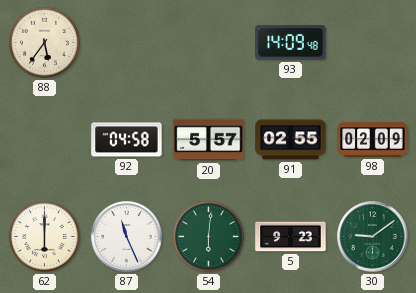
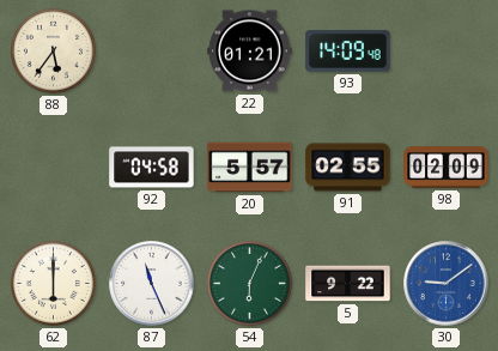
22: none -> 01:21 (250, 52)
54: 6:01 -> 6:04 (249, 283)
5: 9:23 -> 9:22 (348, 284)
30 dial: green -> blue (447, 284)
